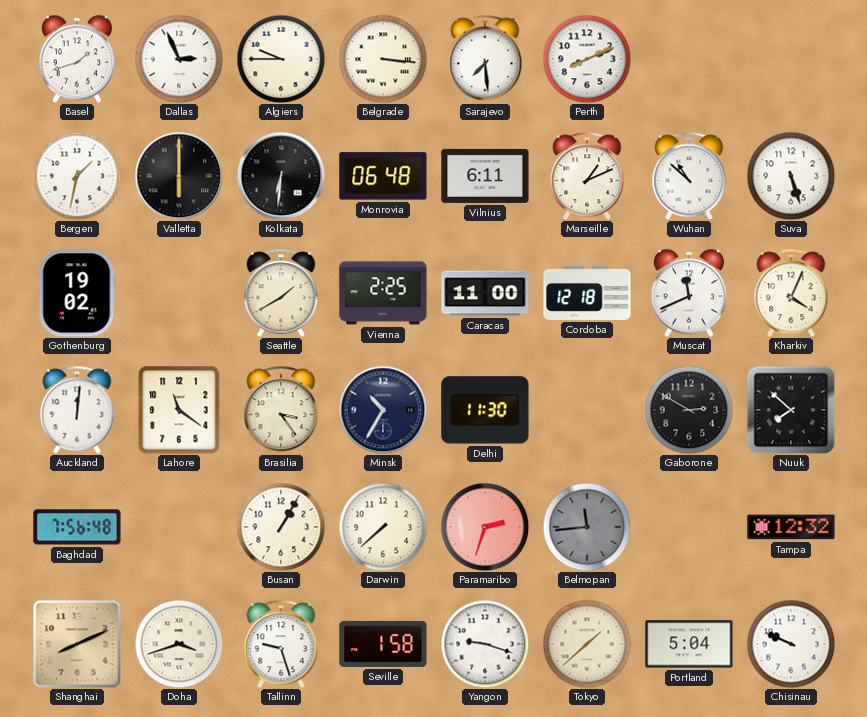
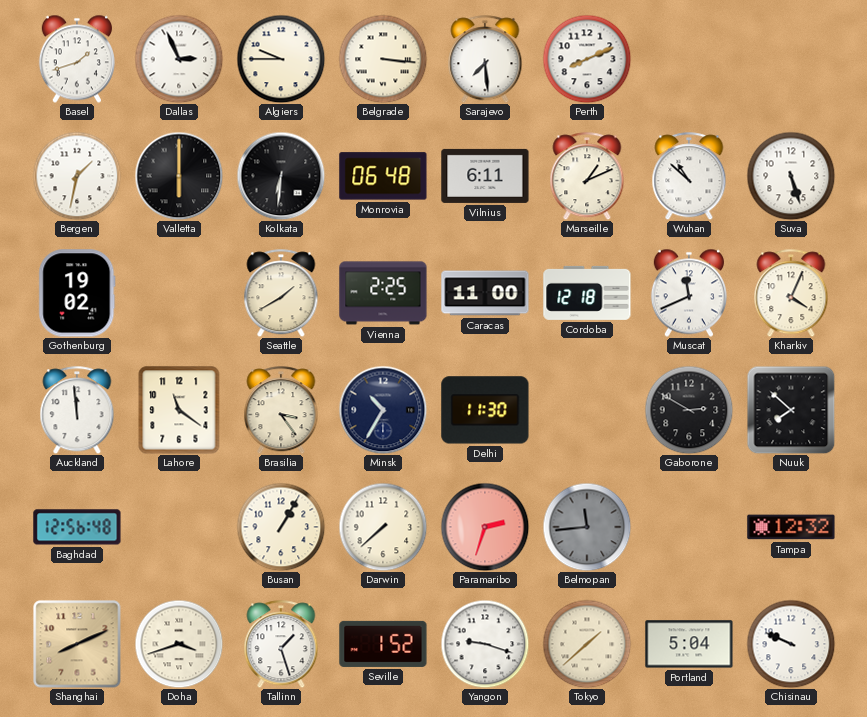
Auckland: 12:01 -> 11:59 (77, 410)
Baghdad: 7:56 -> 12:56 (77, 527)
Tallinn: 9:27 -> 1:27 (281, 644)
Seville: 1:58 -> 1:52 (383, 644)
